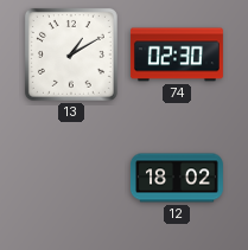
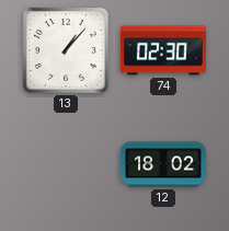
13: 1:10 -> 1:07 (66, 50)
